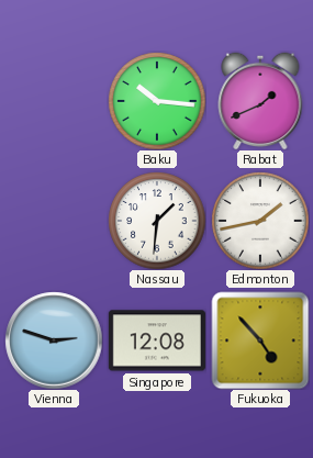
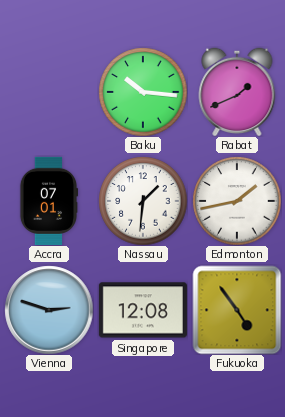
Accra: none -> 07:01 (49, 201)
Fukuoka: 4:53 -> 4:54 (237, 310)
